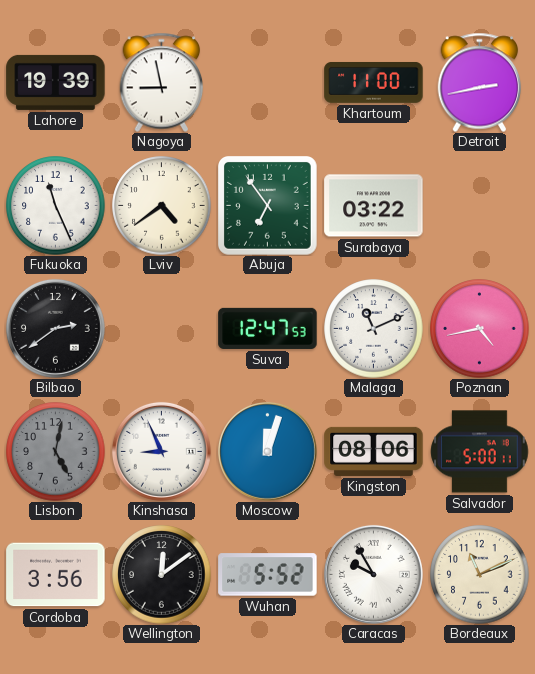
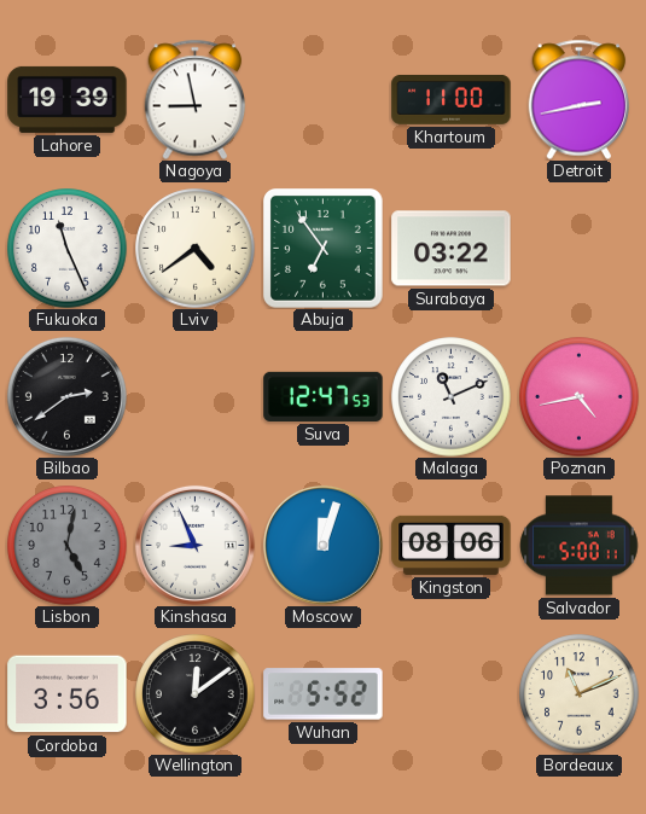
Caracas: 9:55 -> none (373, 574)
